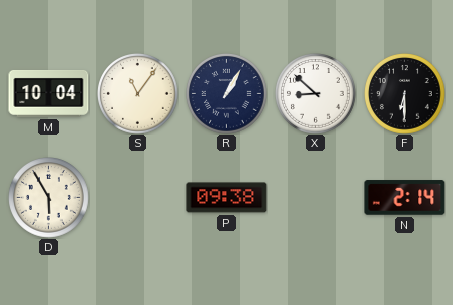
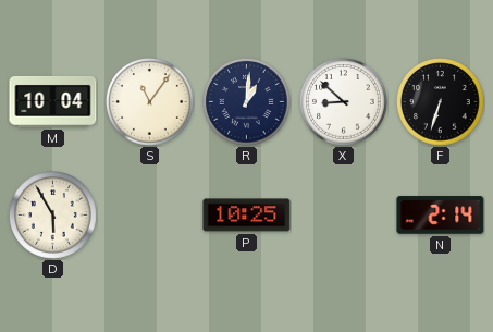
R: 1:05 -> 1:01 (247, 102)
F: 6:30 -> 6:33 (441, 102)
P: 09:38 -> 10:25 (247, 216)
